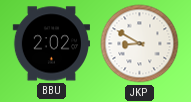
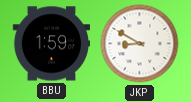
BBU: 2:02 -> 1:59 (51, 44)
